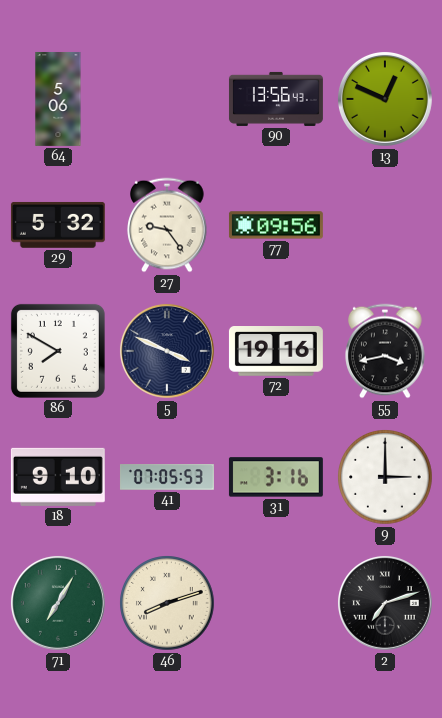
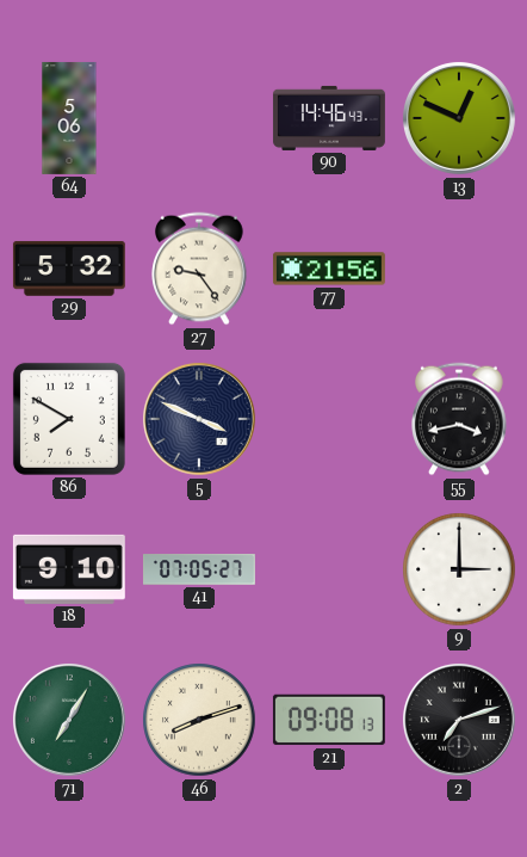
90: 13:56 -> 14:46 (329, 118)
77: 09:56 -> 21:56 (329, 269)
72: 19:16 -> none (276, 352)
41: 07:05:53 -> 07:05:27 (199, 569)
31: 3:16 -> none (276, 477)
21: none -> 09:08 (329, 720)
